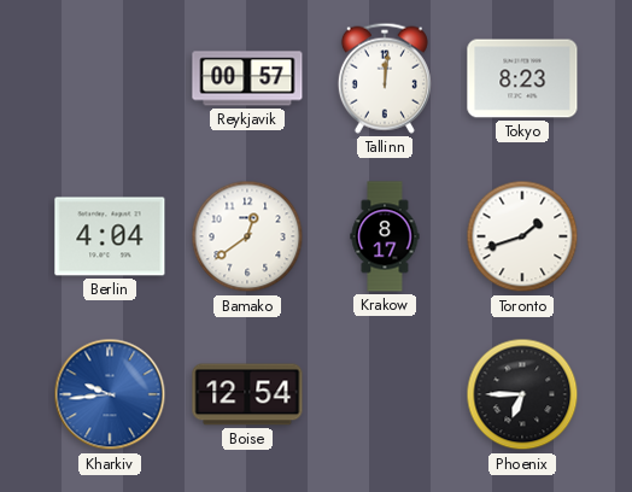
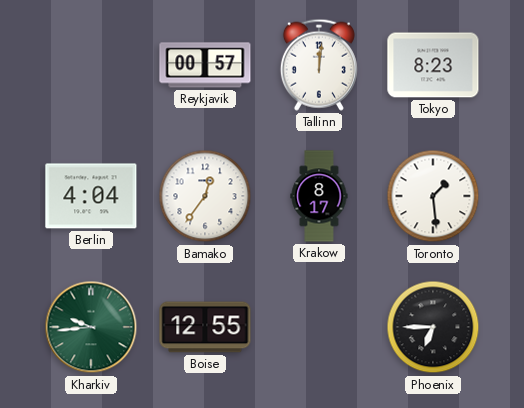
Bamako: 12:39 -> 12:36 (205, 196)
Toronto: 1:42 -> 1:29 (433, 196)
Kharkiv dial: blue -> green (91, 327)
Boise: 12:54 -> 12:55 (205, 327)
